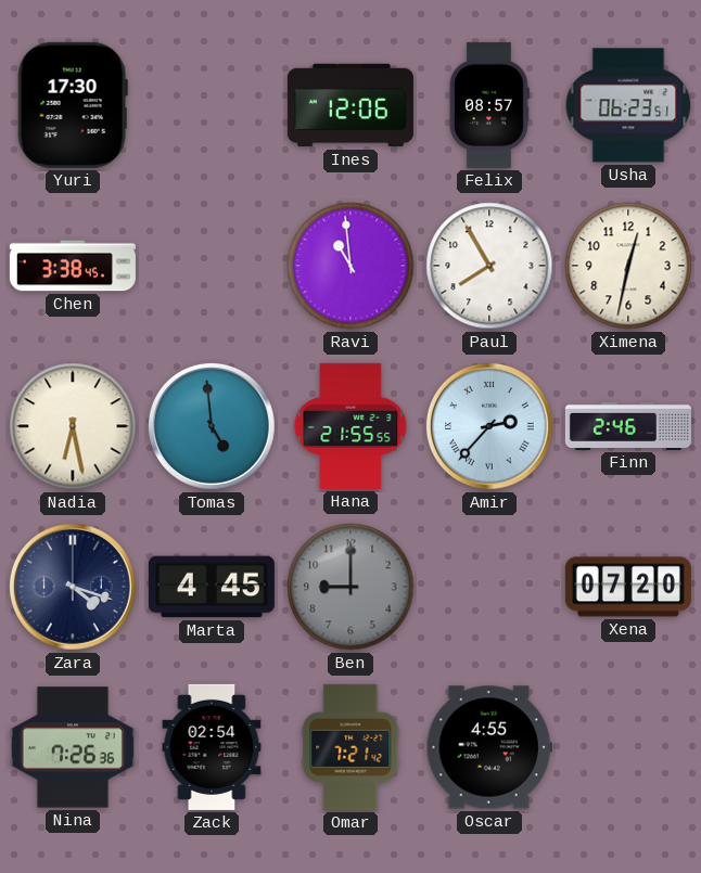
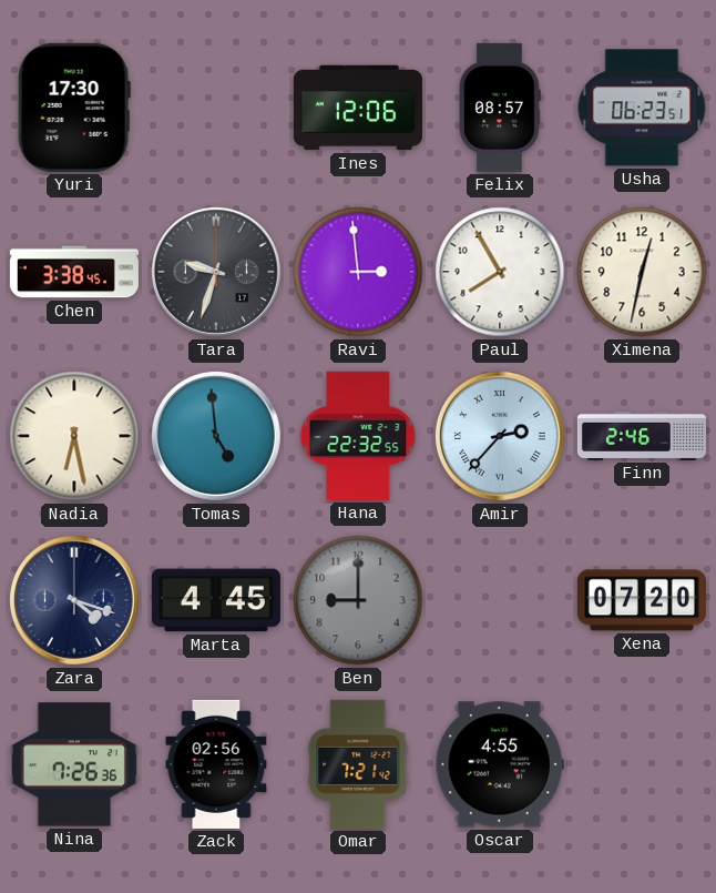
Tara: none -> 9:33 (216, 272)
Ravi: 10:59 -> 2:59 (358, 272)
Hana: 21:55 -> 22:32 (358, 436)
Zack: 02:54 -> 02:56 (216, 764)
